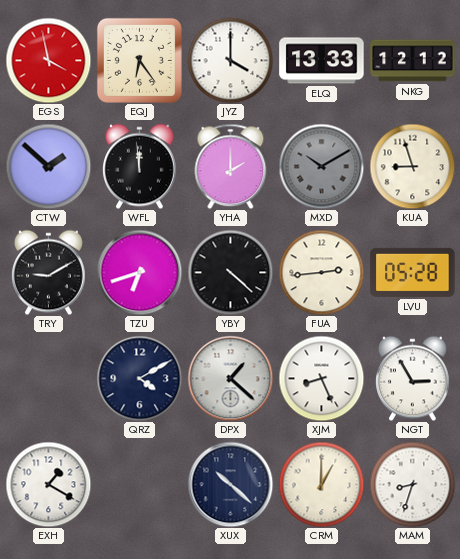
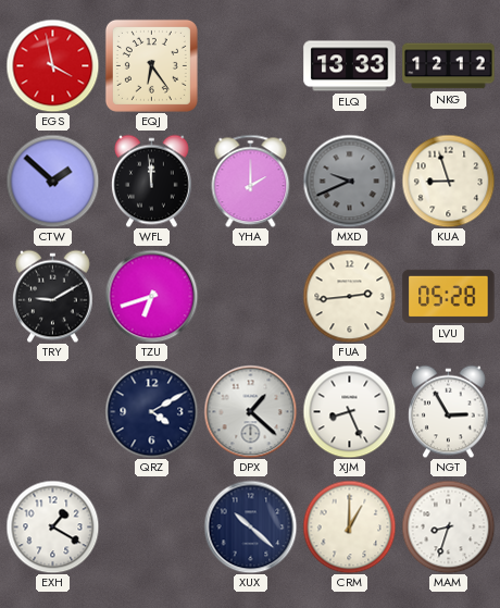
JYZ: 4:00 -> none (230, 60)
MXD: 10:10 -> 9:41 (349, 181)
YBY: 4:22 -> none (230, 272)
